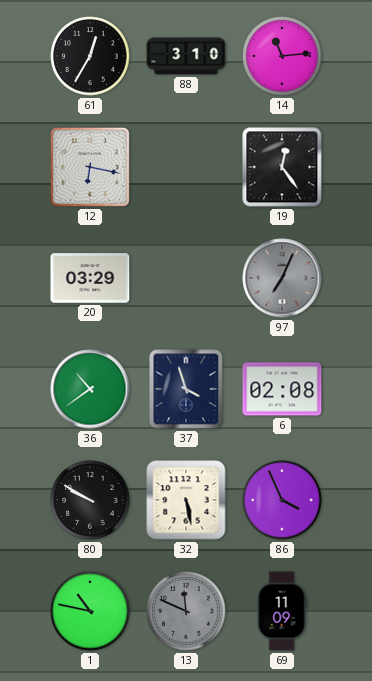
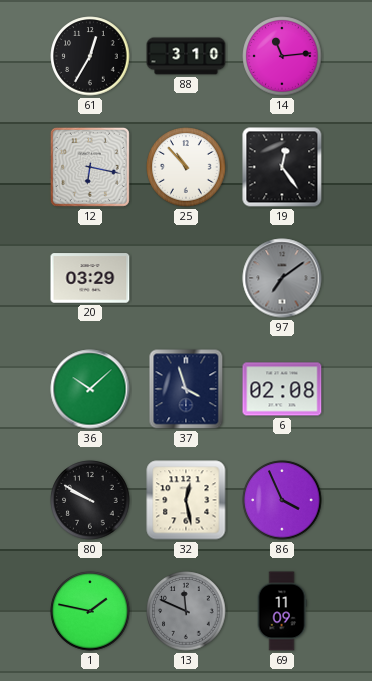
25: none -> 10:53 (186, 167)
97: 7:04 -> 7:09 (282, 278)
36: 10:39 -> 10:08 (90, 389)
32: 5:28 -> 12:28 (186, 500)
1: 10:47 -> 1:47 (90, 611)
